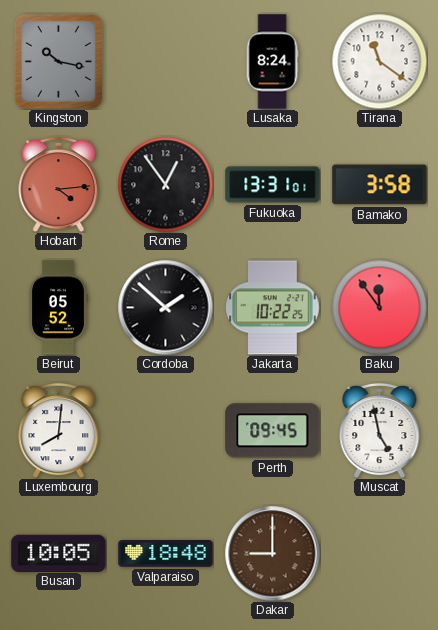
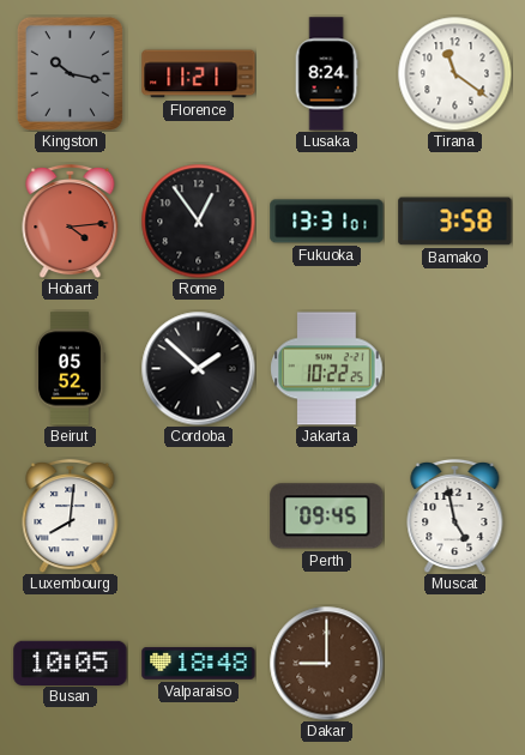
Florence: none -> 11:21 (199, 74)
Baku: 11:54 -> none (379, 307)
